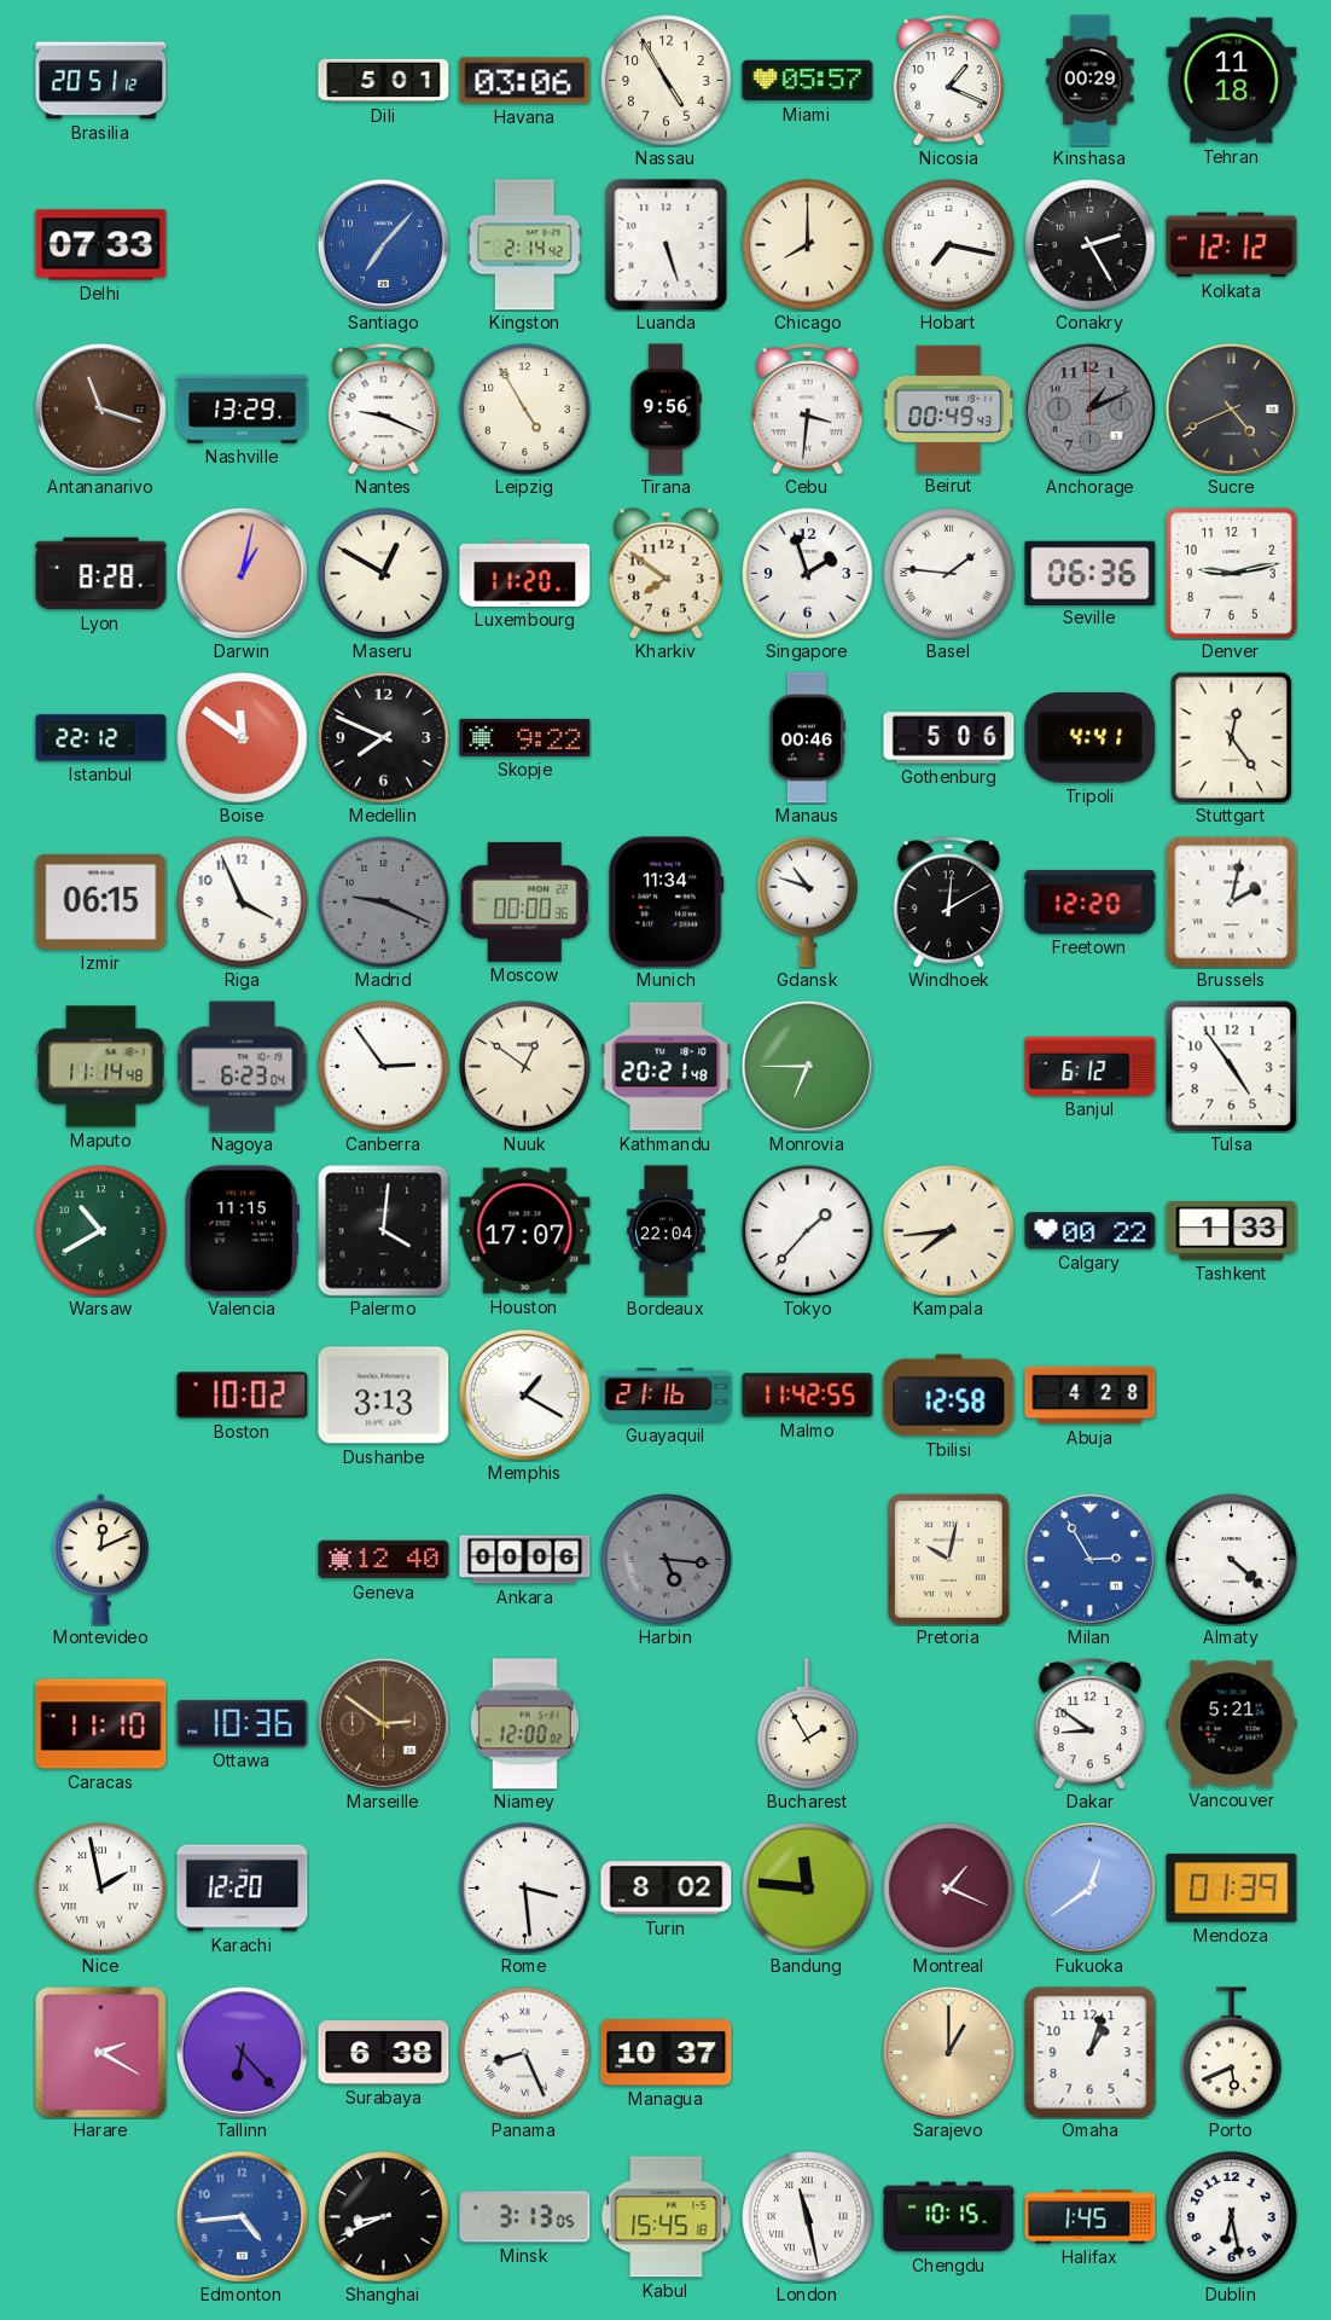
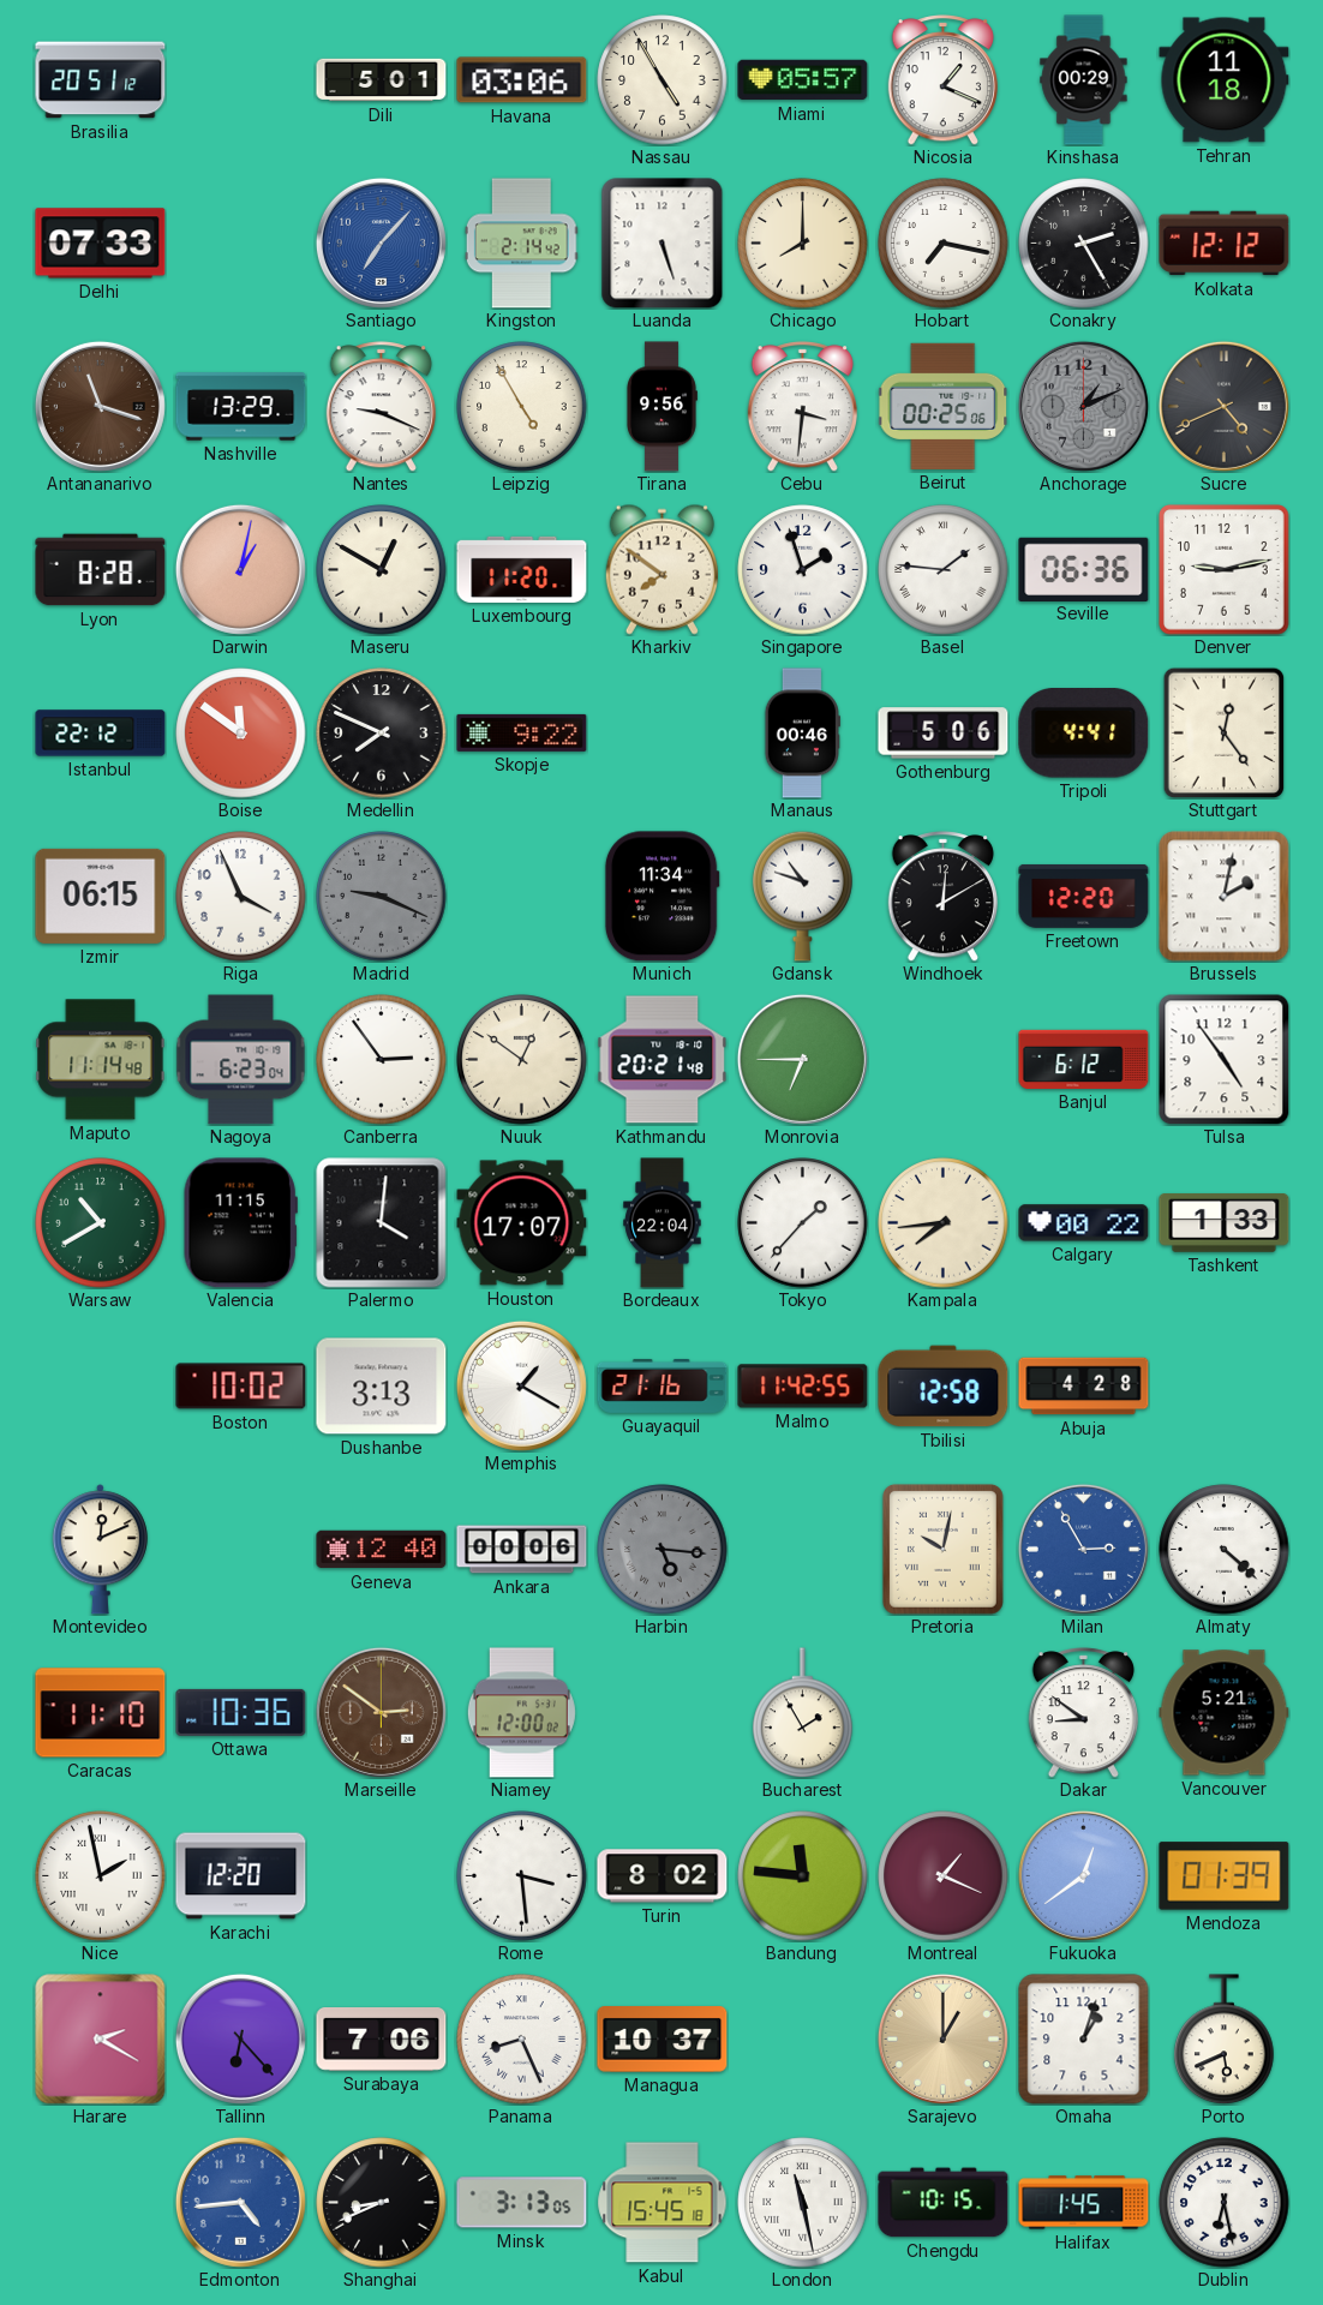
Beirut: 00:49 -> 00:25 (944, 406)
Moscow: 00:00 -> none (524, 901)
Surabaya: 6:38 -> 7:06 (382, 2040)
